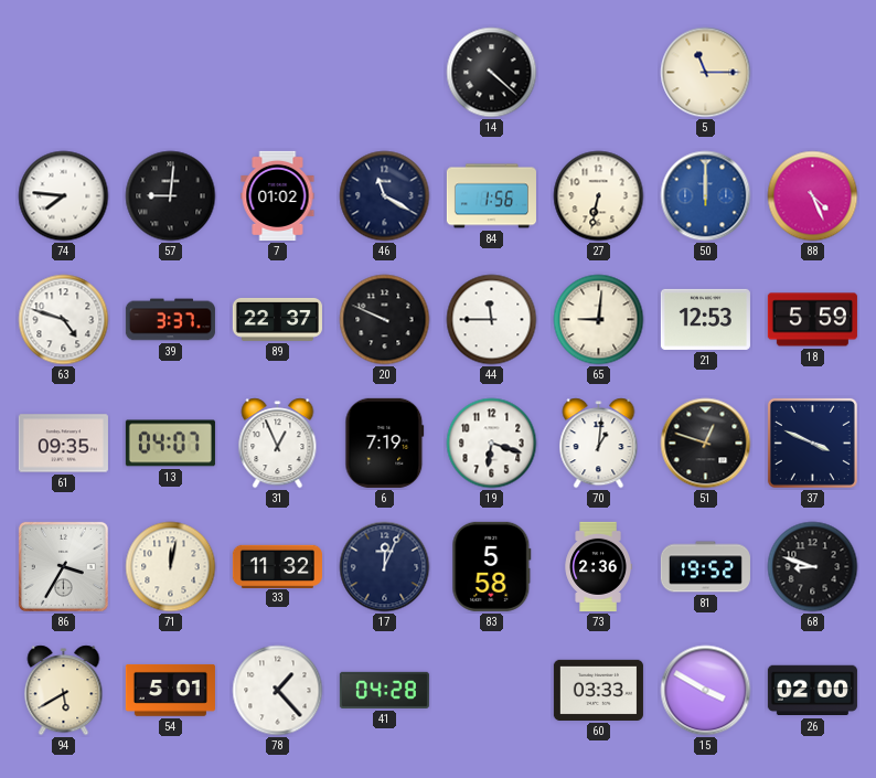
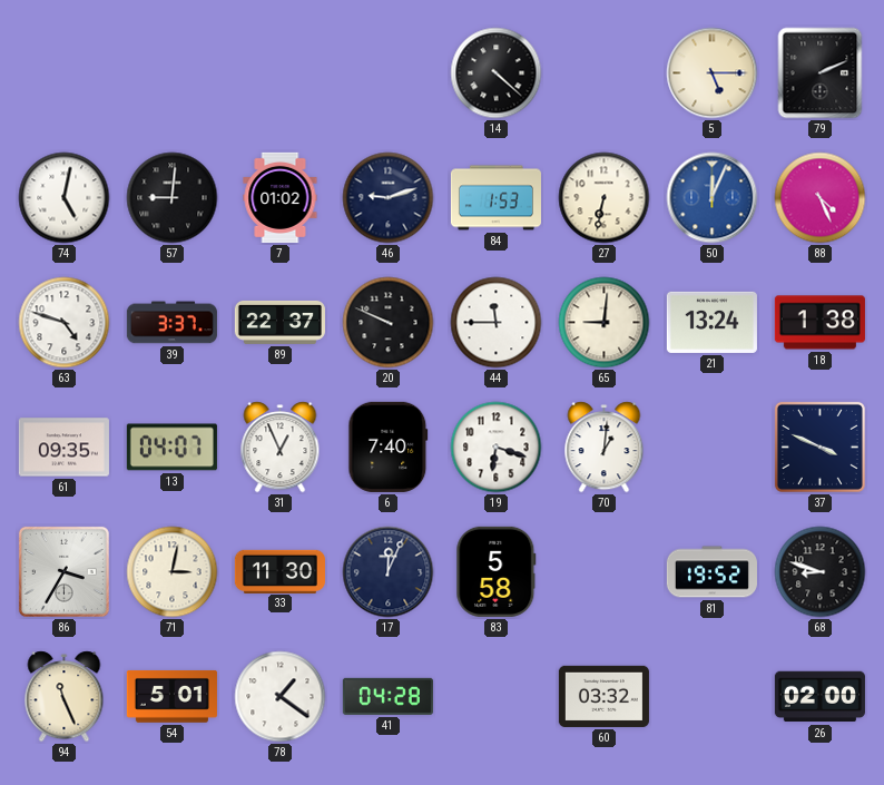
5: 11:15 -> 5:15 (713, 73)
79: none -> 2:11 (821, 73)
74: 7:46 -> 5:02 (65, 198)
46: 11:20 -> 9:12 (389, 198)
84: 1:56 -> 1:53 (495, 198)
50: 12:00 -> 12:04 (713, 198)
21: 12:53 -> 13:24 (711, 322)
18: 5:59 -> 1:38 (819, 323)
6: 7:19 -> 7:40 (389, 447)
51: 12:48 -> none (706, 444)
71: 12:02 -> 3:02 (173, 572)
33: 11:32 -> 11:30 (279, 571)
73: 2:36 -> none (598, 566)
94: 5:40 -> 11:26 (65, 697)
78: 1:23 -> 1:21 (281, 697)
60: 03:33 -> 03:32 (603, 696)
15: 3:50 -> none (706, 691)
